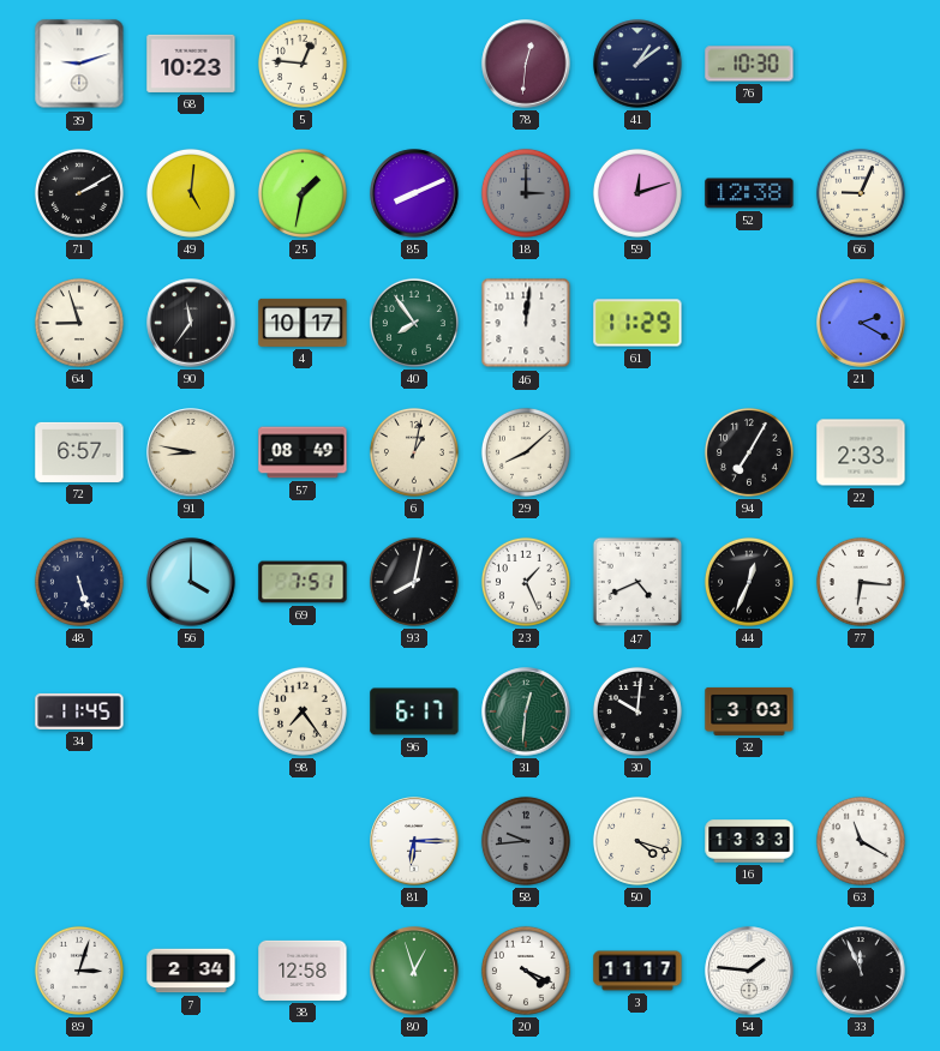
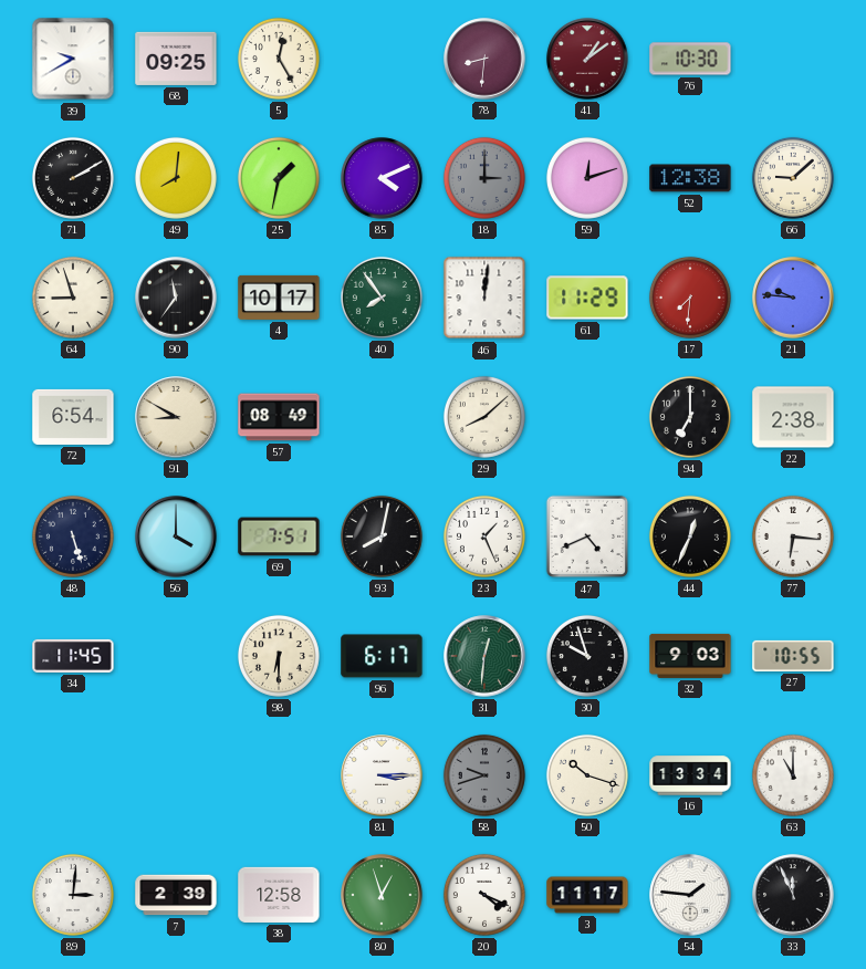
39: 9:12 -> 9:40 (73, 59)
68: 10:23 -> 09:25 (176, 59)
5: 12:46 -> 12:25 (279, 59)
78: 12:31 -> 8:31 (484, 59)
41 dial: navy -> burgundy (587, 59)
49: 5:01 -> 8:01 (176, 178)
85: 8:11 -> 4:11 (382, 178)
66: 9:04 -> 9:08 (793, 178)
17: none -> 7:31 (690, 298)
21: 2:20 -> 9:46 (793, 298)
72: 6:57 -> 6:54 (73, 417)
91: 8:47 -> 8:50 (176, 417)
6: 1:02 -> none (414, 452)
94: 7:05 -> 7:00 (690, 417)
22: 2:33 -> 2:38 (793, 417)
98: 7:24 -> 6:30 (279, 656)
30: 10:01 -> 9:57 (587, 656)
32: 3:03 -> 9:03 (690, 656)
27: none -> 10:55 (793, 656)
81: 6:15 -> 3:15 (382, 775)
58: 9:44 -> 9:42 (484, 775)
50: 4:18 -> 10:18 (587, 775)
16: 13:33 -> 13:34 (690, 775)
63: 11:20 -> 11:00 (793, 775)
89: 3:03 -> 3:01 (73, 895)
7: 2:34 -> 2:39 (176, 895)
